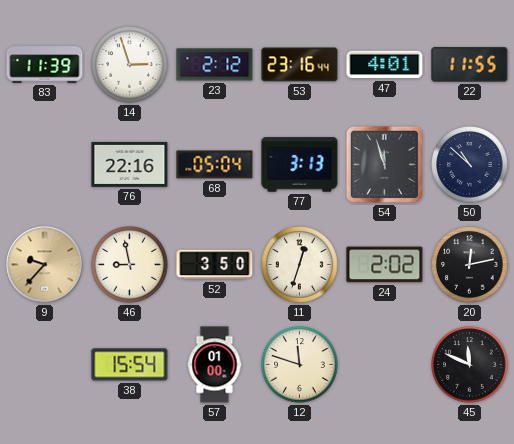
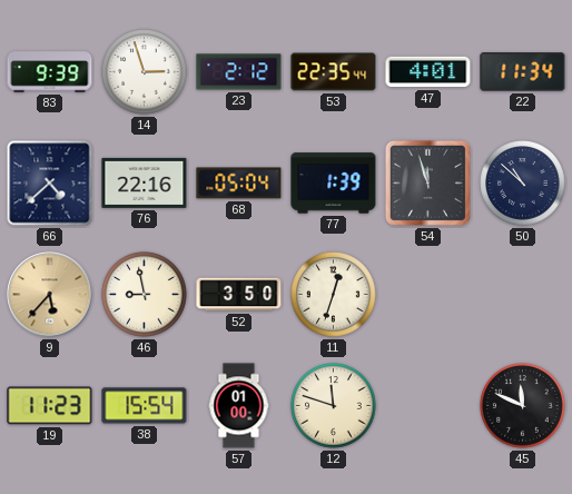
83: 11:39 -> 9:39 (50, 72)
53: 23:16 -> 22:35 (334, 72)
22: 11:55 -> 11:34 (523, 72)
66: none -> 4:38 (50, 184)
77: 3:13 -> 1:39 (334, 184)
9: 9:37 -> 5:37 (50, 295)
24: 2:02 -> none (385, 265)
20: 12:13 -> none (470, 265)
19: none -> 11:23 (50, 406)
